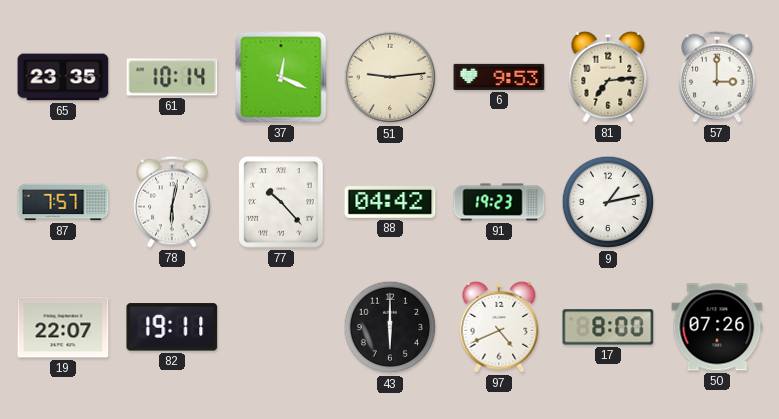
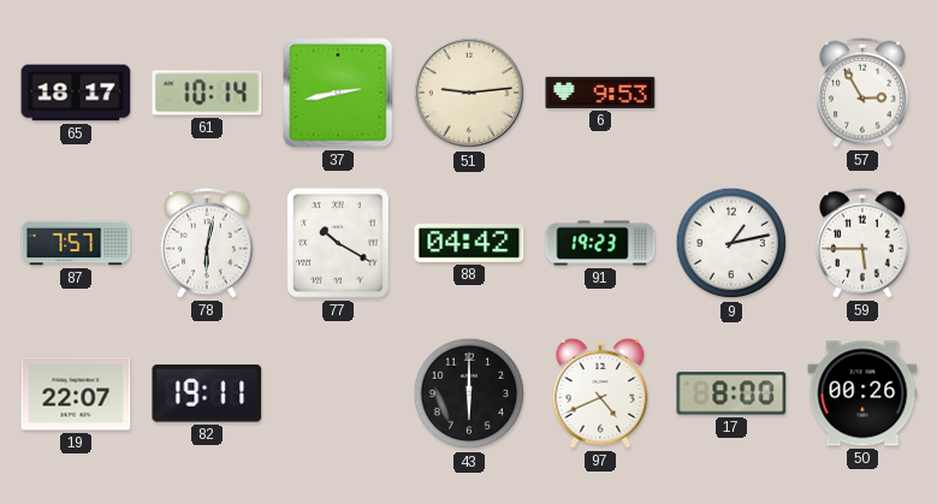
65: 23:35 -> 18:17 (76, 93)
37: 12:19 -> 2:43 (338, 93)
81: 7:14 -> none (608, 77)
57: 3:00 -> 2:55 (862, 93)
77: 10:23 -> 10:20 (338, 243)
59: none -> 5:45 (862, 243)
50: 07:26 -> 00:26 (862, 393)
